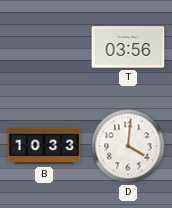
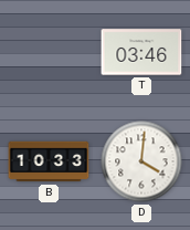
T: 03:56 -> 03:46 (141, 52)
